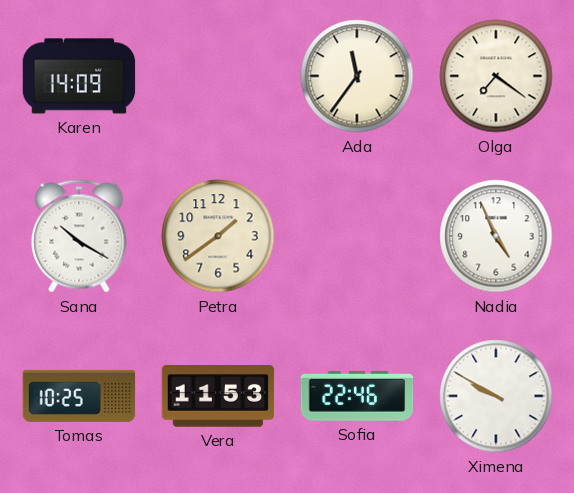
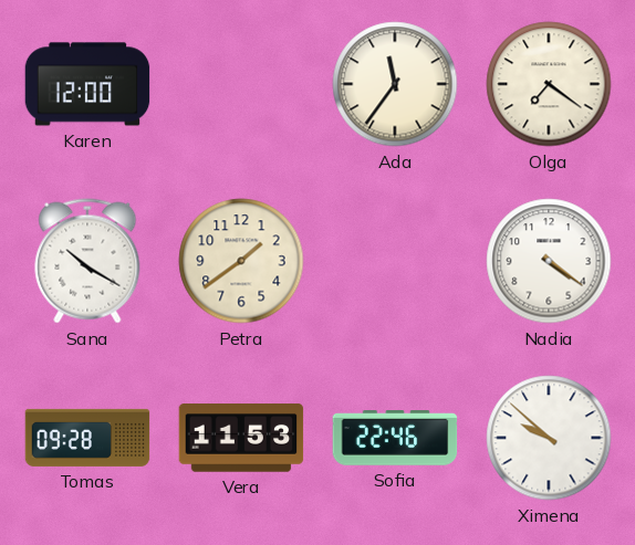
Karen: 14:09 -> 12:00 (87, 84)
Nadia: 4:56 -> 4:21 (549, 261)
Tomas: 10:25 -> 09:28 (87, 438)
Ximena: 9:50 -> 9:52 (549, 438)
